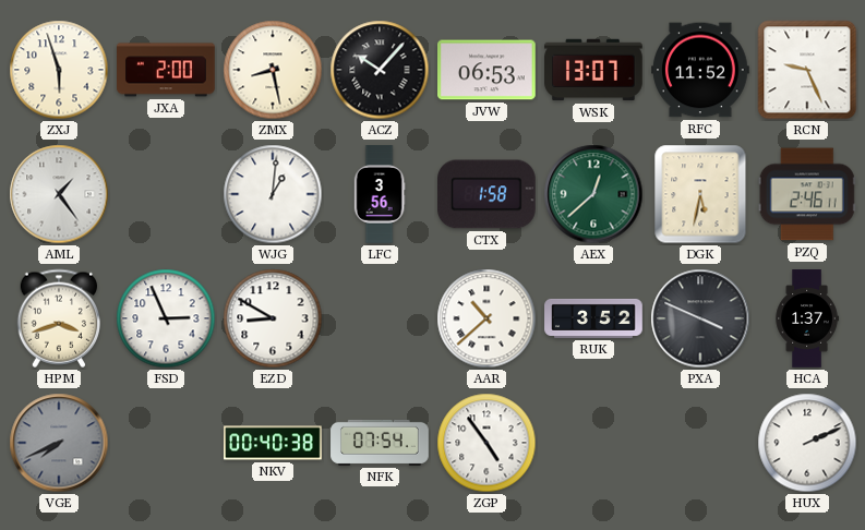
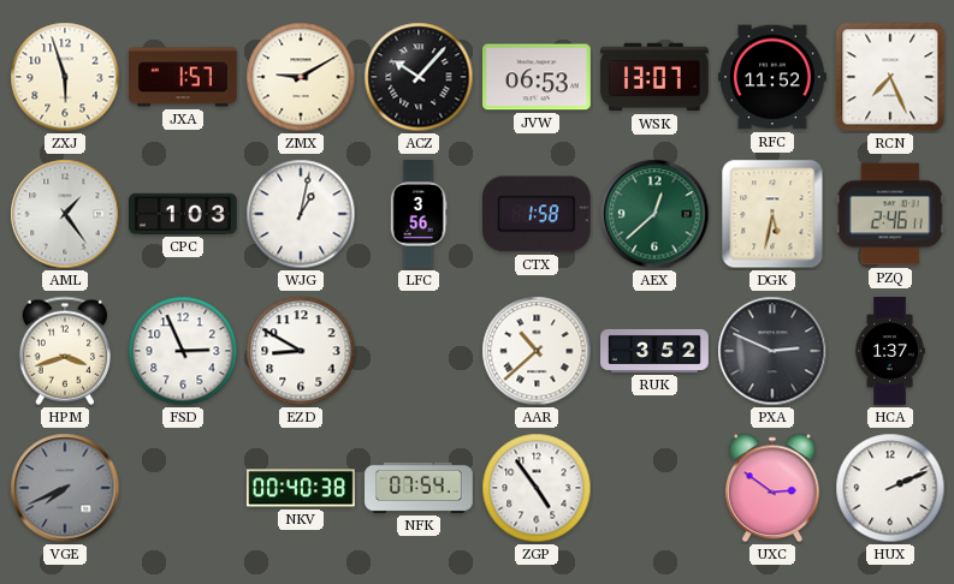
JXA: 2:00 -> 1:57 (184, 77)
ZMX: 8:28 -> 9:10 (301, 77)
RCN: 9:26 -> 7:26 (890, 77)
CPC: none -> 1:03 (184, 214)
WJG: 1:01 -> 1:02 (301, 214)
PXA: 3:49 -> 2:49 (772, 351)
UXC: none -> 2:51 (772, 488)
